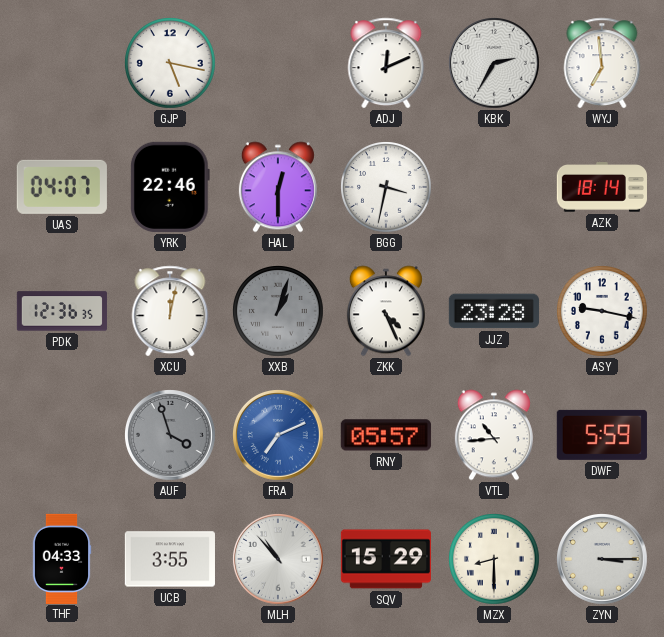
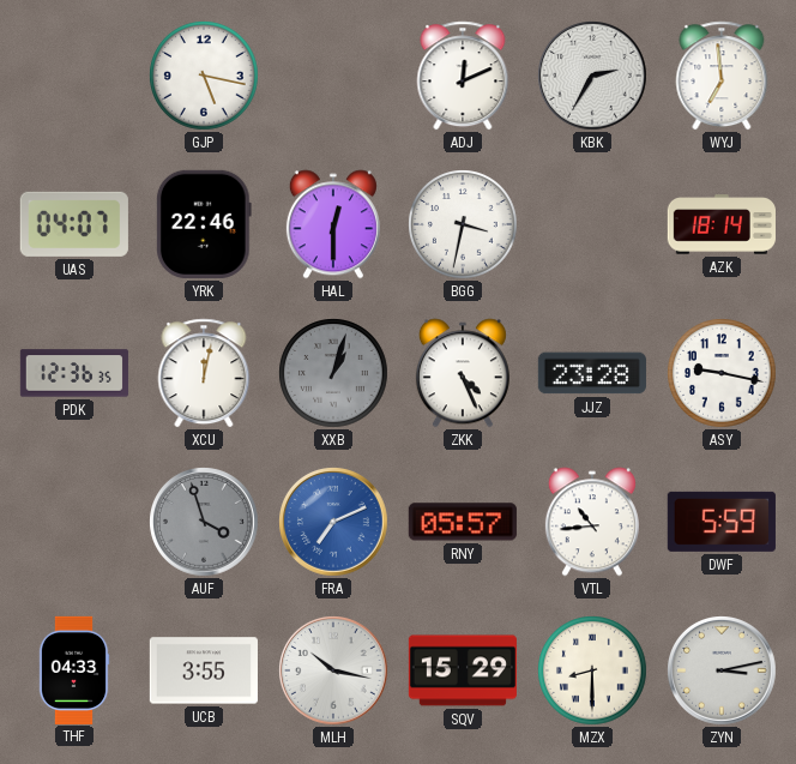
MLH: 10:53 -> 10:17 (334, 672)
ZYN: 3:15 -> 3:13 (723, 672)
